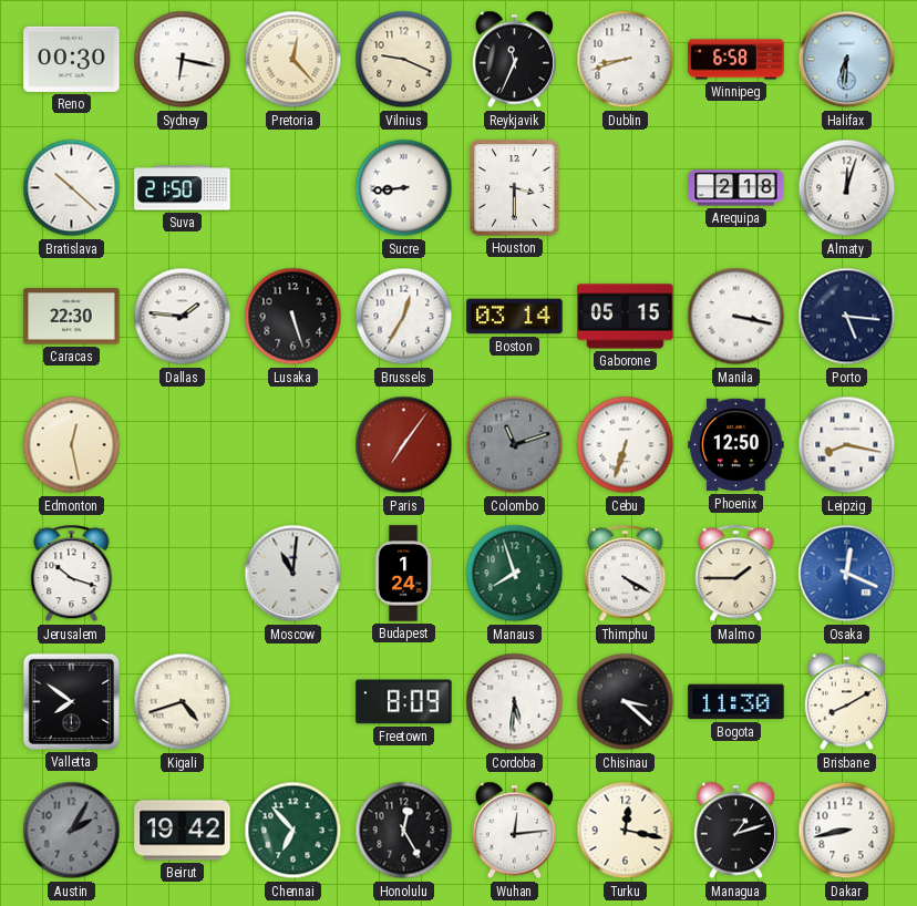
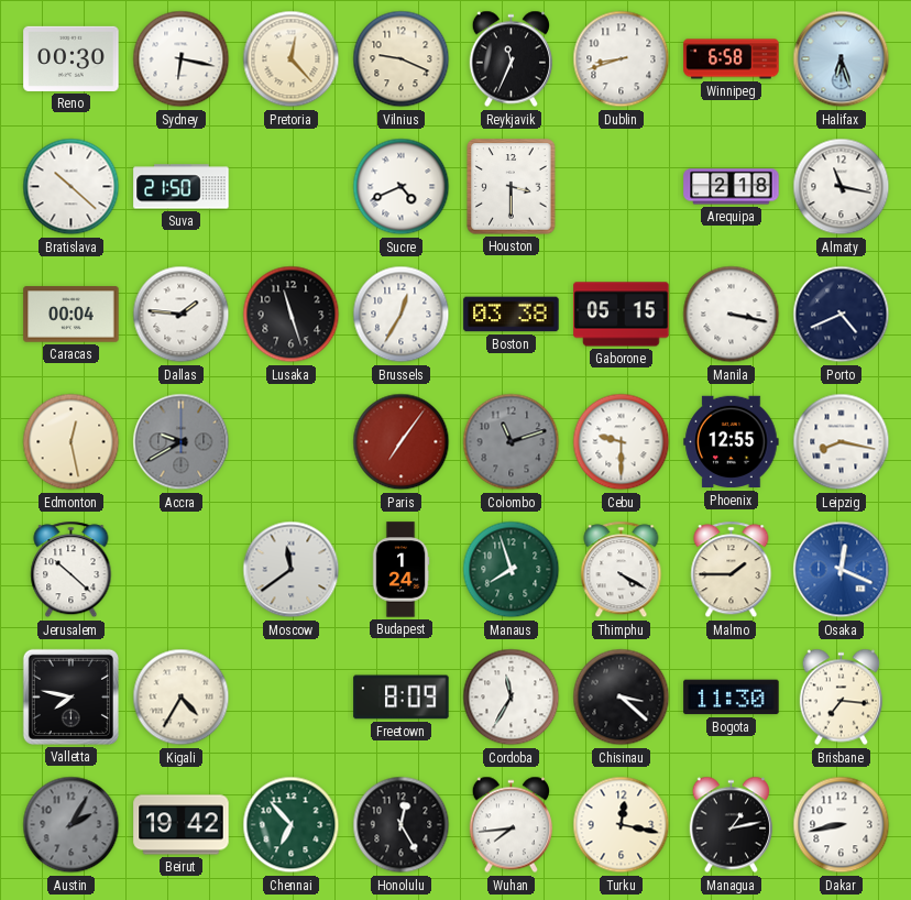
Halifax: 6:31 -> 6:27 (842, 59)
Sucre: 8:44 -> 4:41 (402, 187)
Almaty: 12:03 -> 11:17 (842, 187)
Caracas: 22:30 -> 00:04 (72, 315)
Lusaka: 5:27 -> 11:27 (292, 315)
Boston: 03:14 -> 03:38 (512, 315)
Porto: 5:16 -> 4:41 (842, 315)
Accra: none -> 9:40 (182, 442)
Cebu: 6:33 -> 9:30 (622, 442)
Phoenix: 12:50 -> 12:55 (732, 442)
Jerusalem: 10:18 -> 10:22 (72, 570)
Moscow: 11:01 -> 11:39 (292, 570)
Valletta: 7:51 -> 7:47 (70, 696)
Kigali: 4:42 -> 4:35 (182, 698)
Cordoba: 5:31 -> 11:35 (512, 698)
Brisbane: 8:10 -> 7:16 (841, 698)
Wuhan: 12:14 -> 7:44 (511, 825)
Managua: 1:12 -> 1:13 (731, 825)
